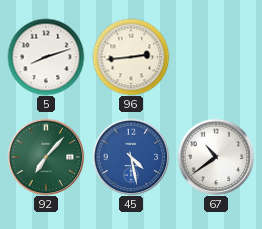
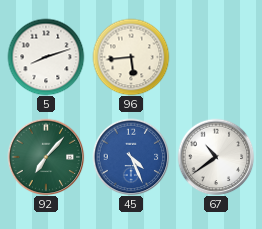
96: 2:44 -> 5:44 (131, 57)
45: 4:28 -> 4:26 (131, 157)
